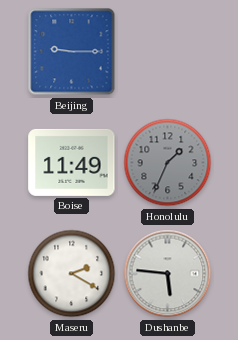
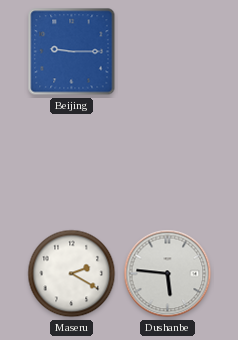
Boise: 11:49 -> none (72, 162)
Honolulu: 1:34 -> none (168, 163)
